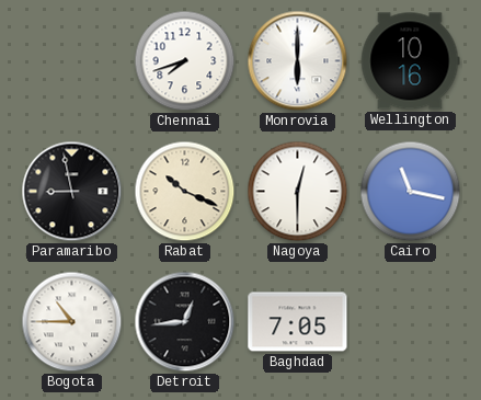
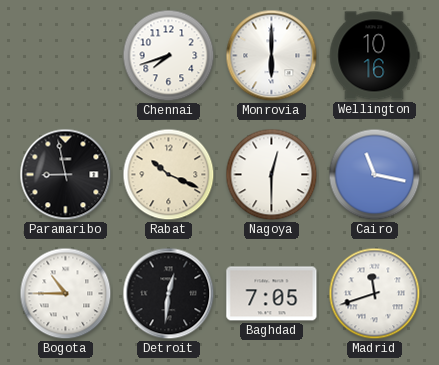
Detroit: 12:44 -> 12:31 (169, 294)
Madrid: none -> 11:42 (375, 294)
